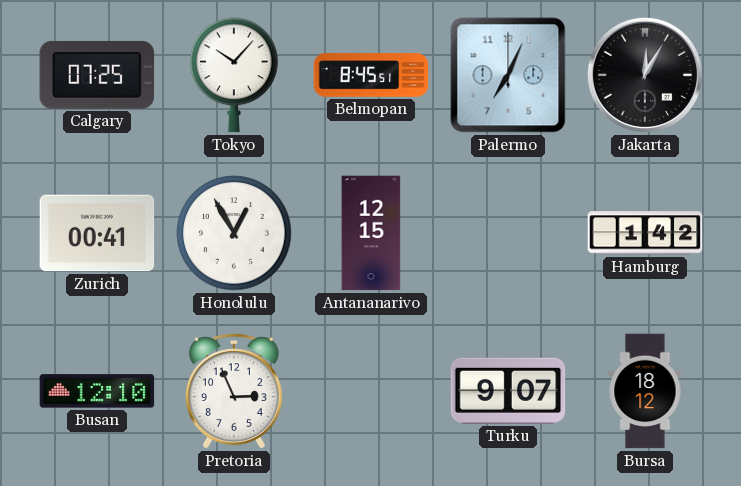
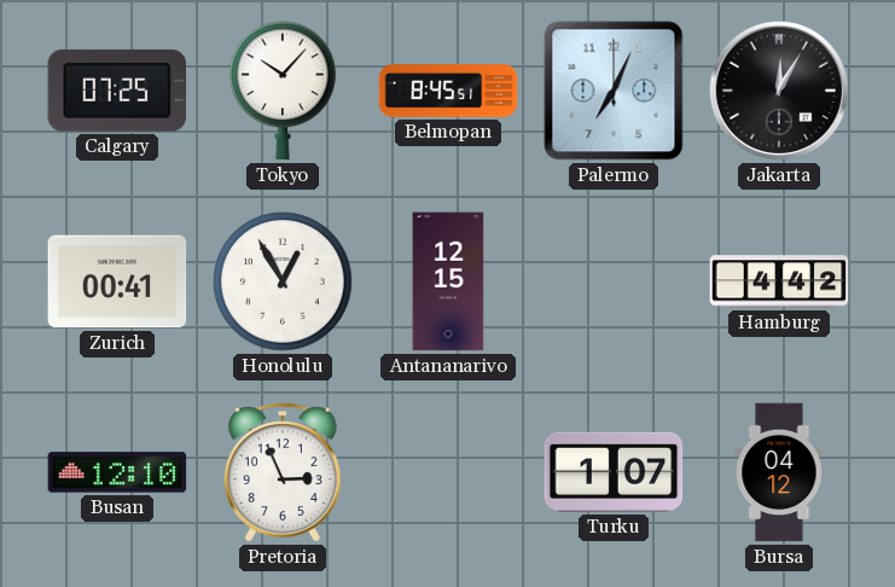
Hamburg: 1:42 -> 4:42 (779, 281)
Turku: 9:07 -> 1:07 (614, 472)
Bursa: 18:12 -> 04:12 (779, 472)
